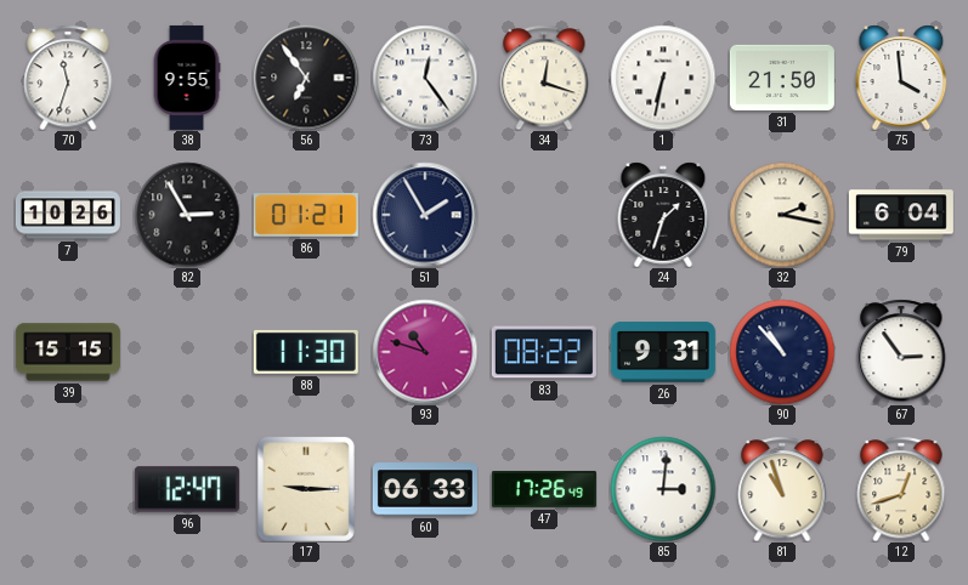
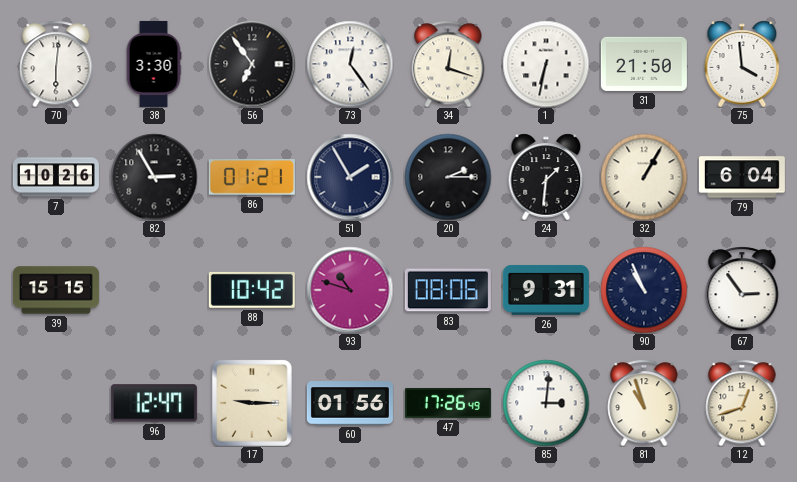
70: 11:33 -> 6:01 (56, 64)
38: 9:55 -> 3:30 (154, 64)
20: none -> 2:15 (448, 177)
24: 1:33 -> 1:31 (546, 177)
32: 2:17 -> 1:05 (644, 177)
88: 11:30 -> 10:42 (252, 290)
83: 08:22 -> 08:06 (448, 290)
90: 10:53 -> 10:56 (644, 290)
60: 06:33 -> 01:56 (350, 403)
